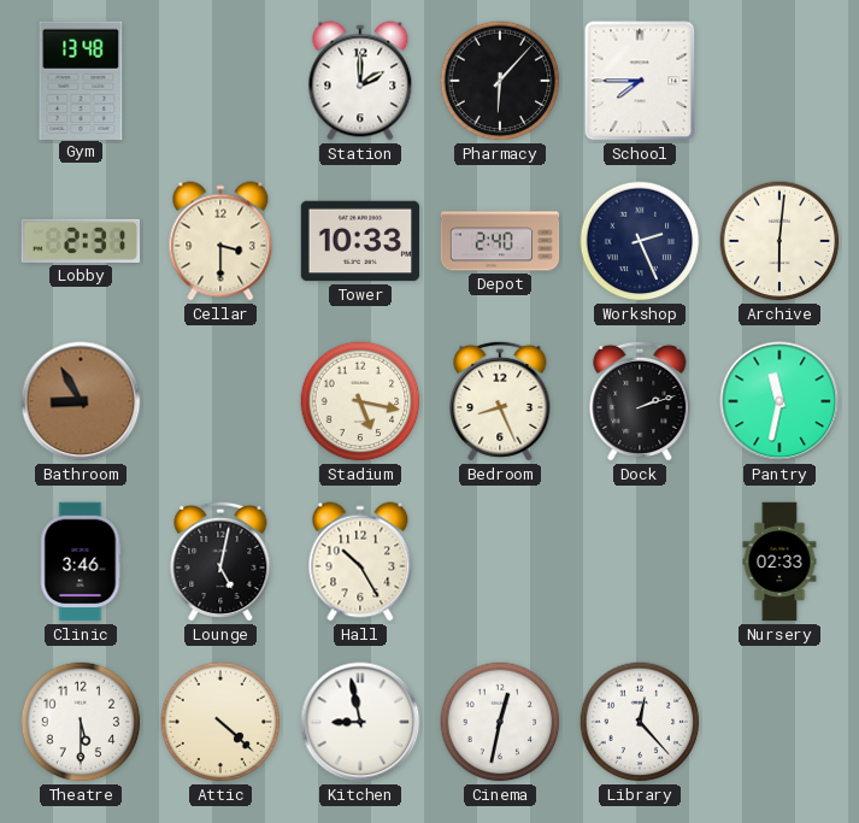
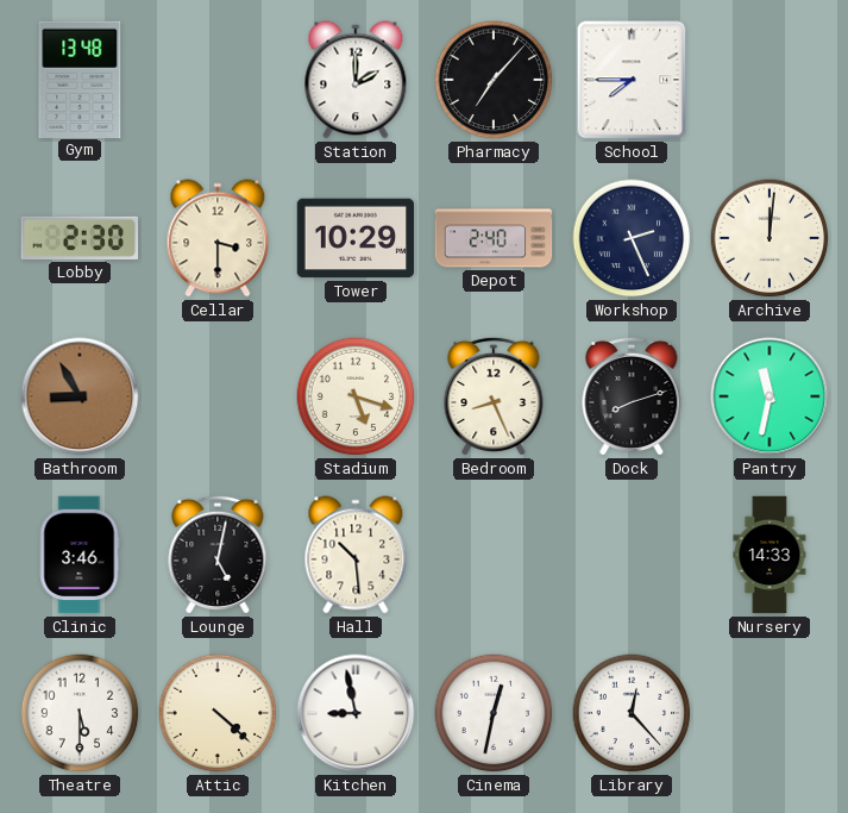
Pharmacy: 6:07 -> 7:07 (494, 80)
Lobby: 2:31 -> 2:30 (80, 238)
Tower: 10:33 -> 10:29 (356, 238)
Archive: 6:01 -> 12:01 (770, 238)
Stadium: 5:17 -> 5:18 (356, 396)
Dock: 2:12 -> 8:12 (632, 396)
Hall: 10:25 -> 10:29 (356, 555)
Nursery: 02:33 -> 14:33 (770, 555)
